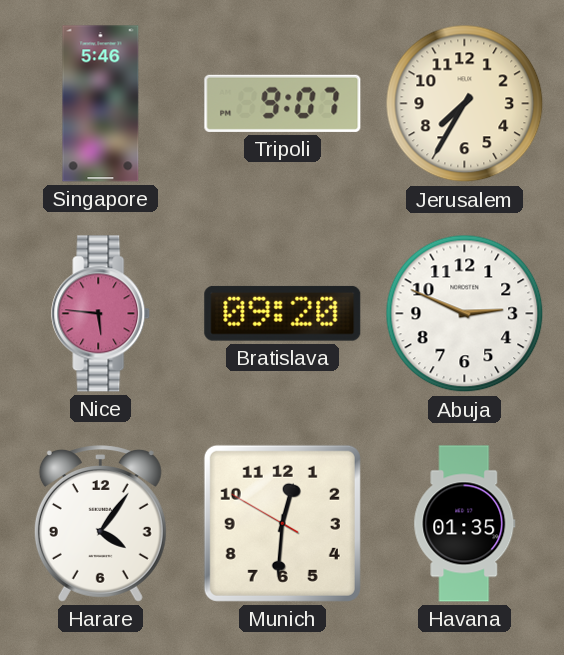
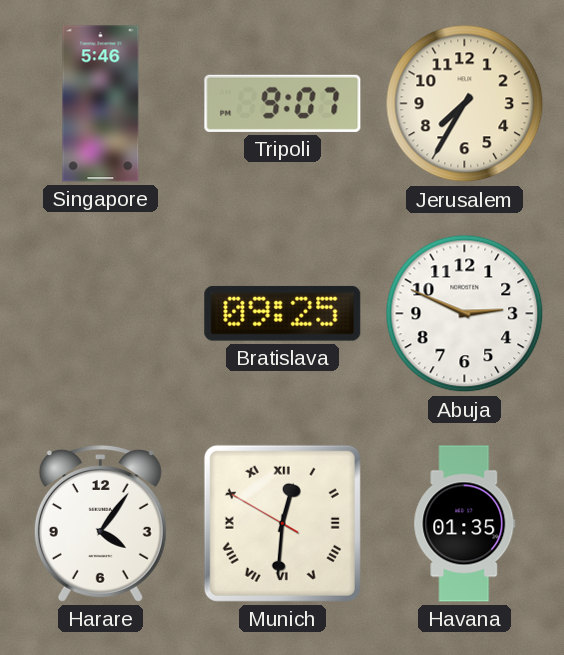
Nice: 5:46 -> none (101, 314)
Bratislava: 09:20 -> 09:25 (283, 313)
Munich numerals: Arabic -> Roman (282, 523)
